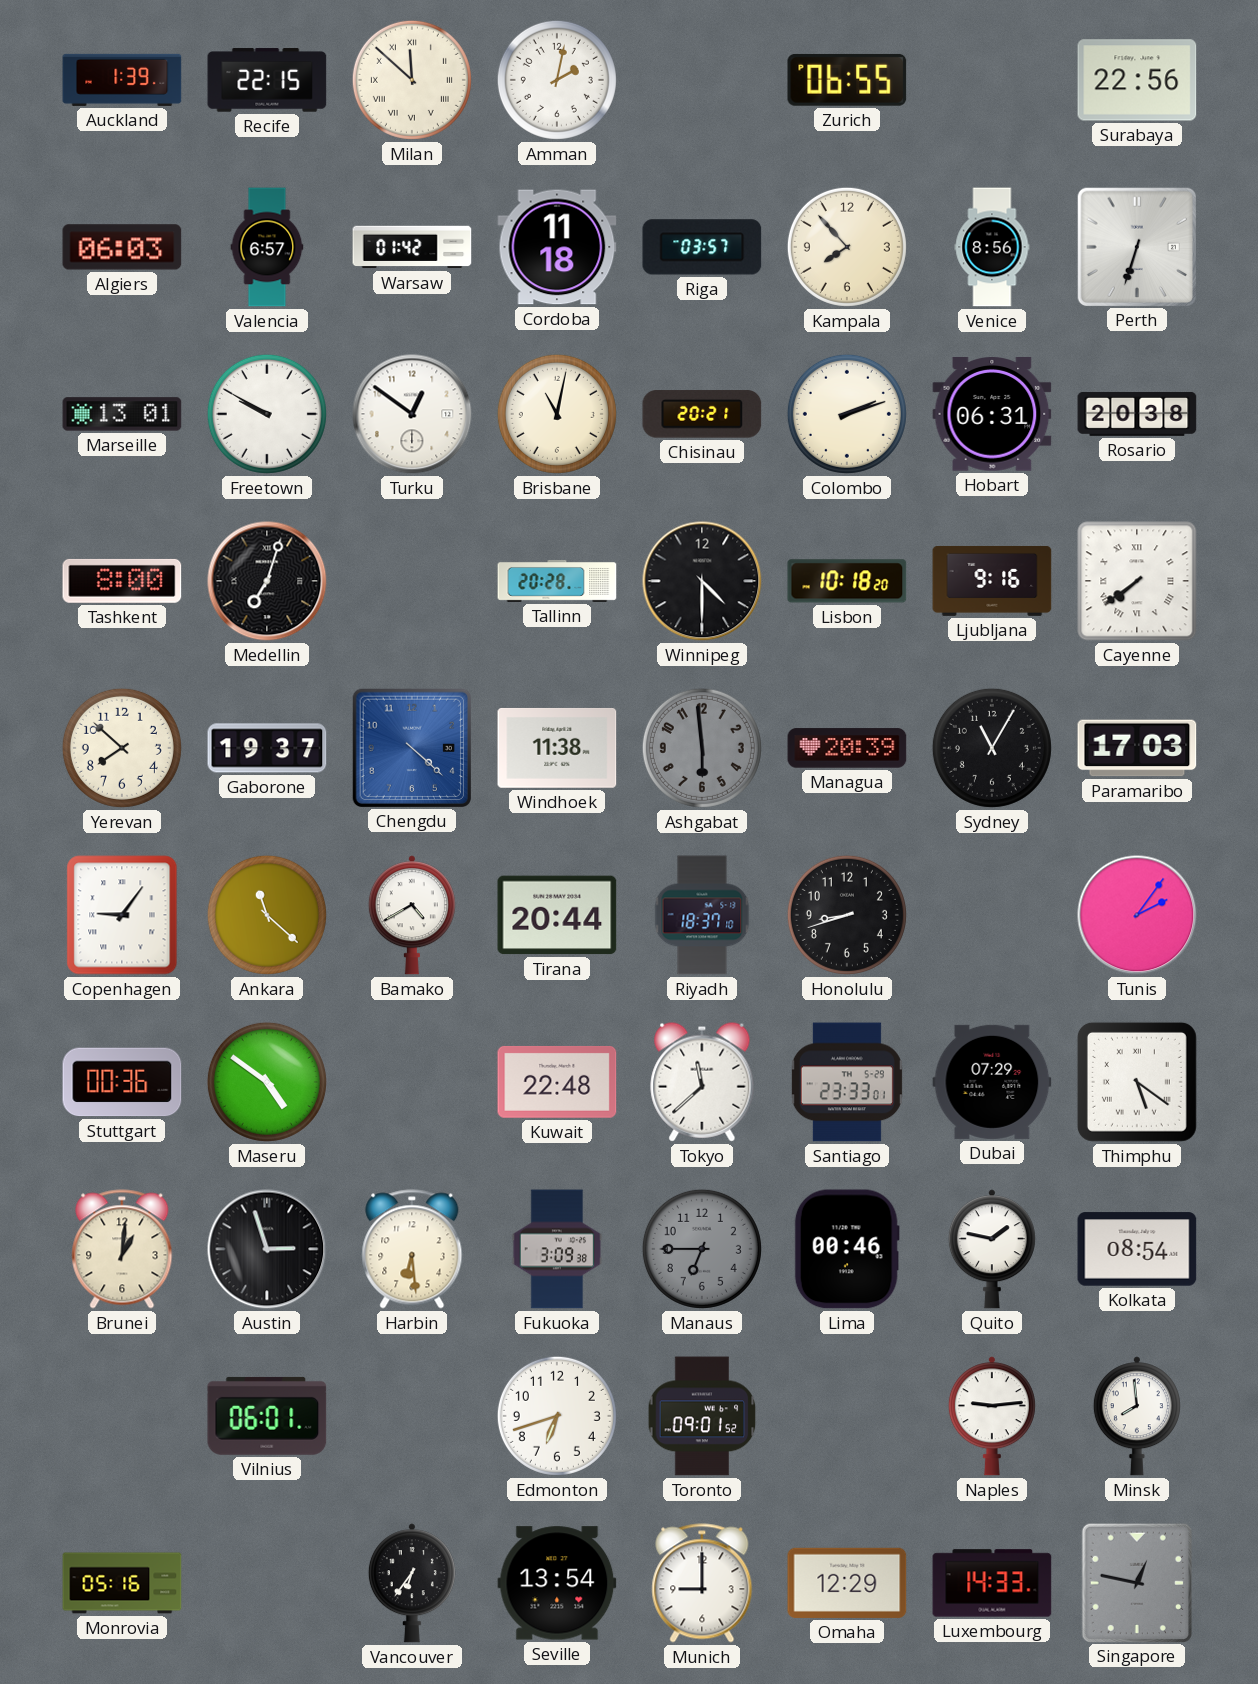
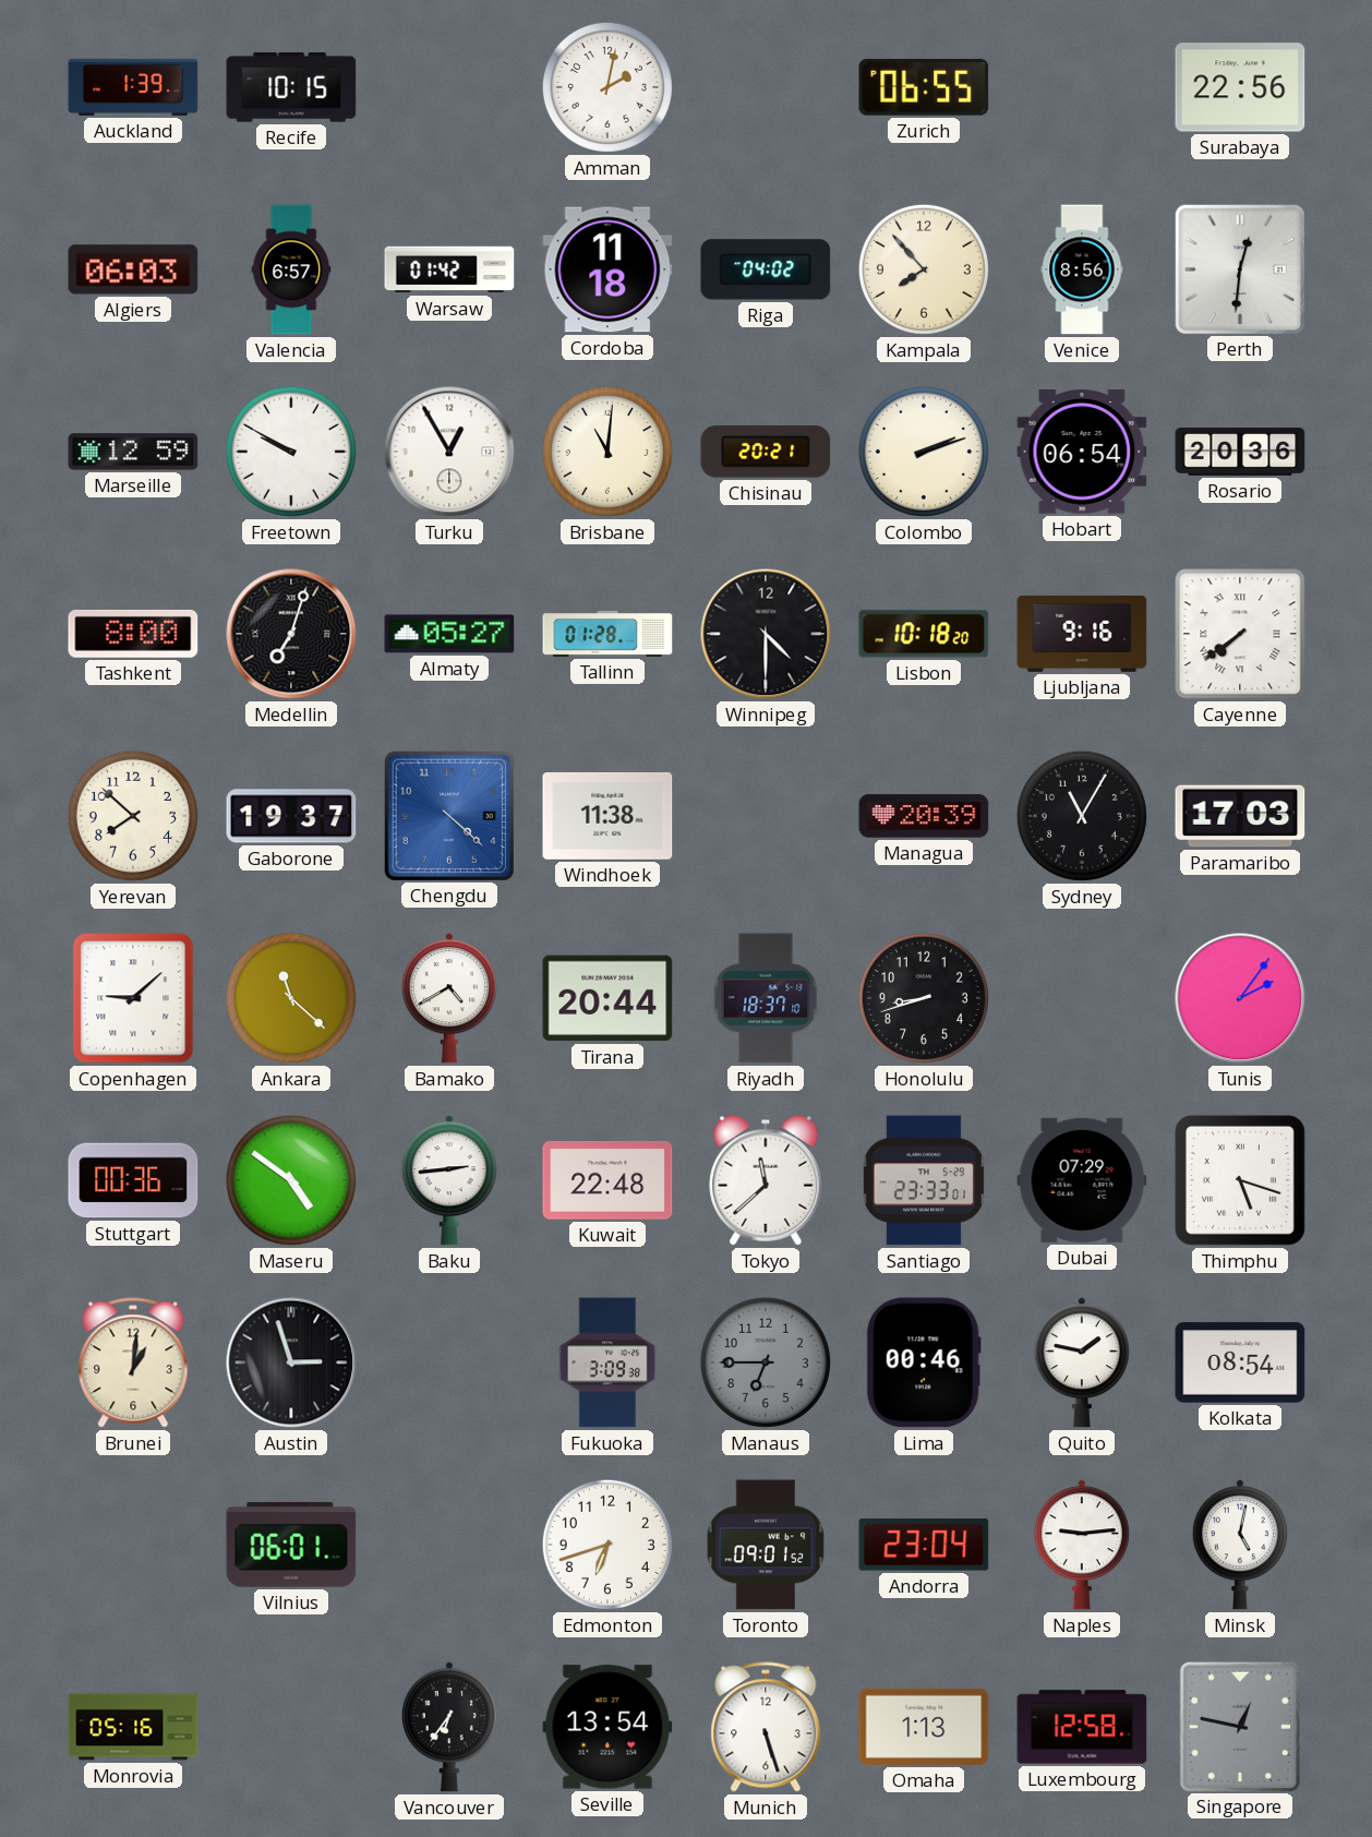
Recife: 22:15 -> 10:15 (291, 87)
Milan: 11:52 -> none (412, 80)
Riga: 03:57 -> 04:02 (766, 269)
Perth: 6:33 -> 12:31 (1239, 268)
Marseille: 13:01 -> 12:59 (133, 452)
Turku: 12:51 -> 12:55 (449, 452)
Brisbane: 11:02 -> 11:01 (607, 452)
Hobart: 06:31 -> 06:54 (1082, 452)
Rosario: 20:38 -> 20:36 (1240, 452)
Almaty: none -> 05:27 (449, 634)
Tallinn: 20:28 -> 01:28 (607, 634)
Ashgabat: 5:59 -> none (702, 748)
Copenhagen: 9:06 -> 9:08 (133, 998)
Baku: none -> 2:44 (449, 1180)
Thimphu: 5:21 -> 5:18 (1240, 1180)
Harbin: 6:29 -> none (412, 1249)
Andorra: none -> 23:04 (924, 1545)
Minsk: 7:59 -> 5:02 (1240, 1545)
Munich: 9:00 -> 5:27 (766, 1727)
Omaha: 12:29 -> 1:13 (924, 1727)
Luxembourg: 14:33 -> 12:58 (1082, 1727)
